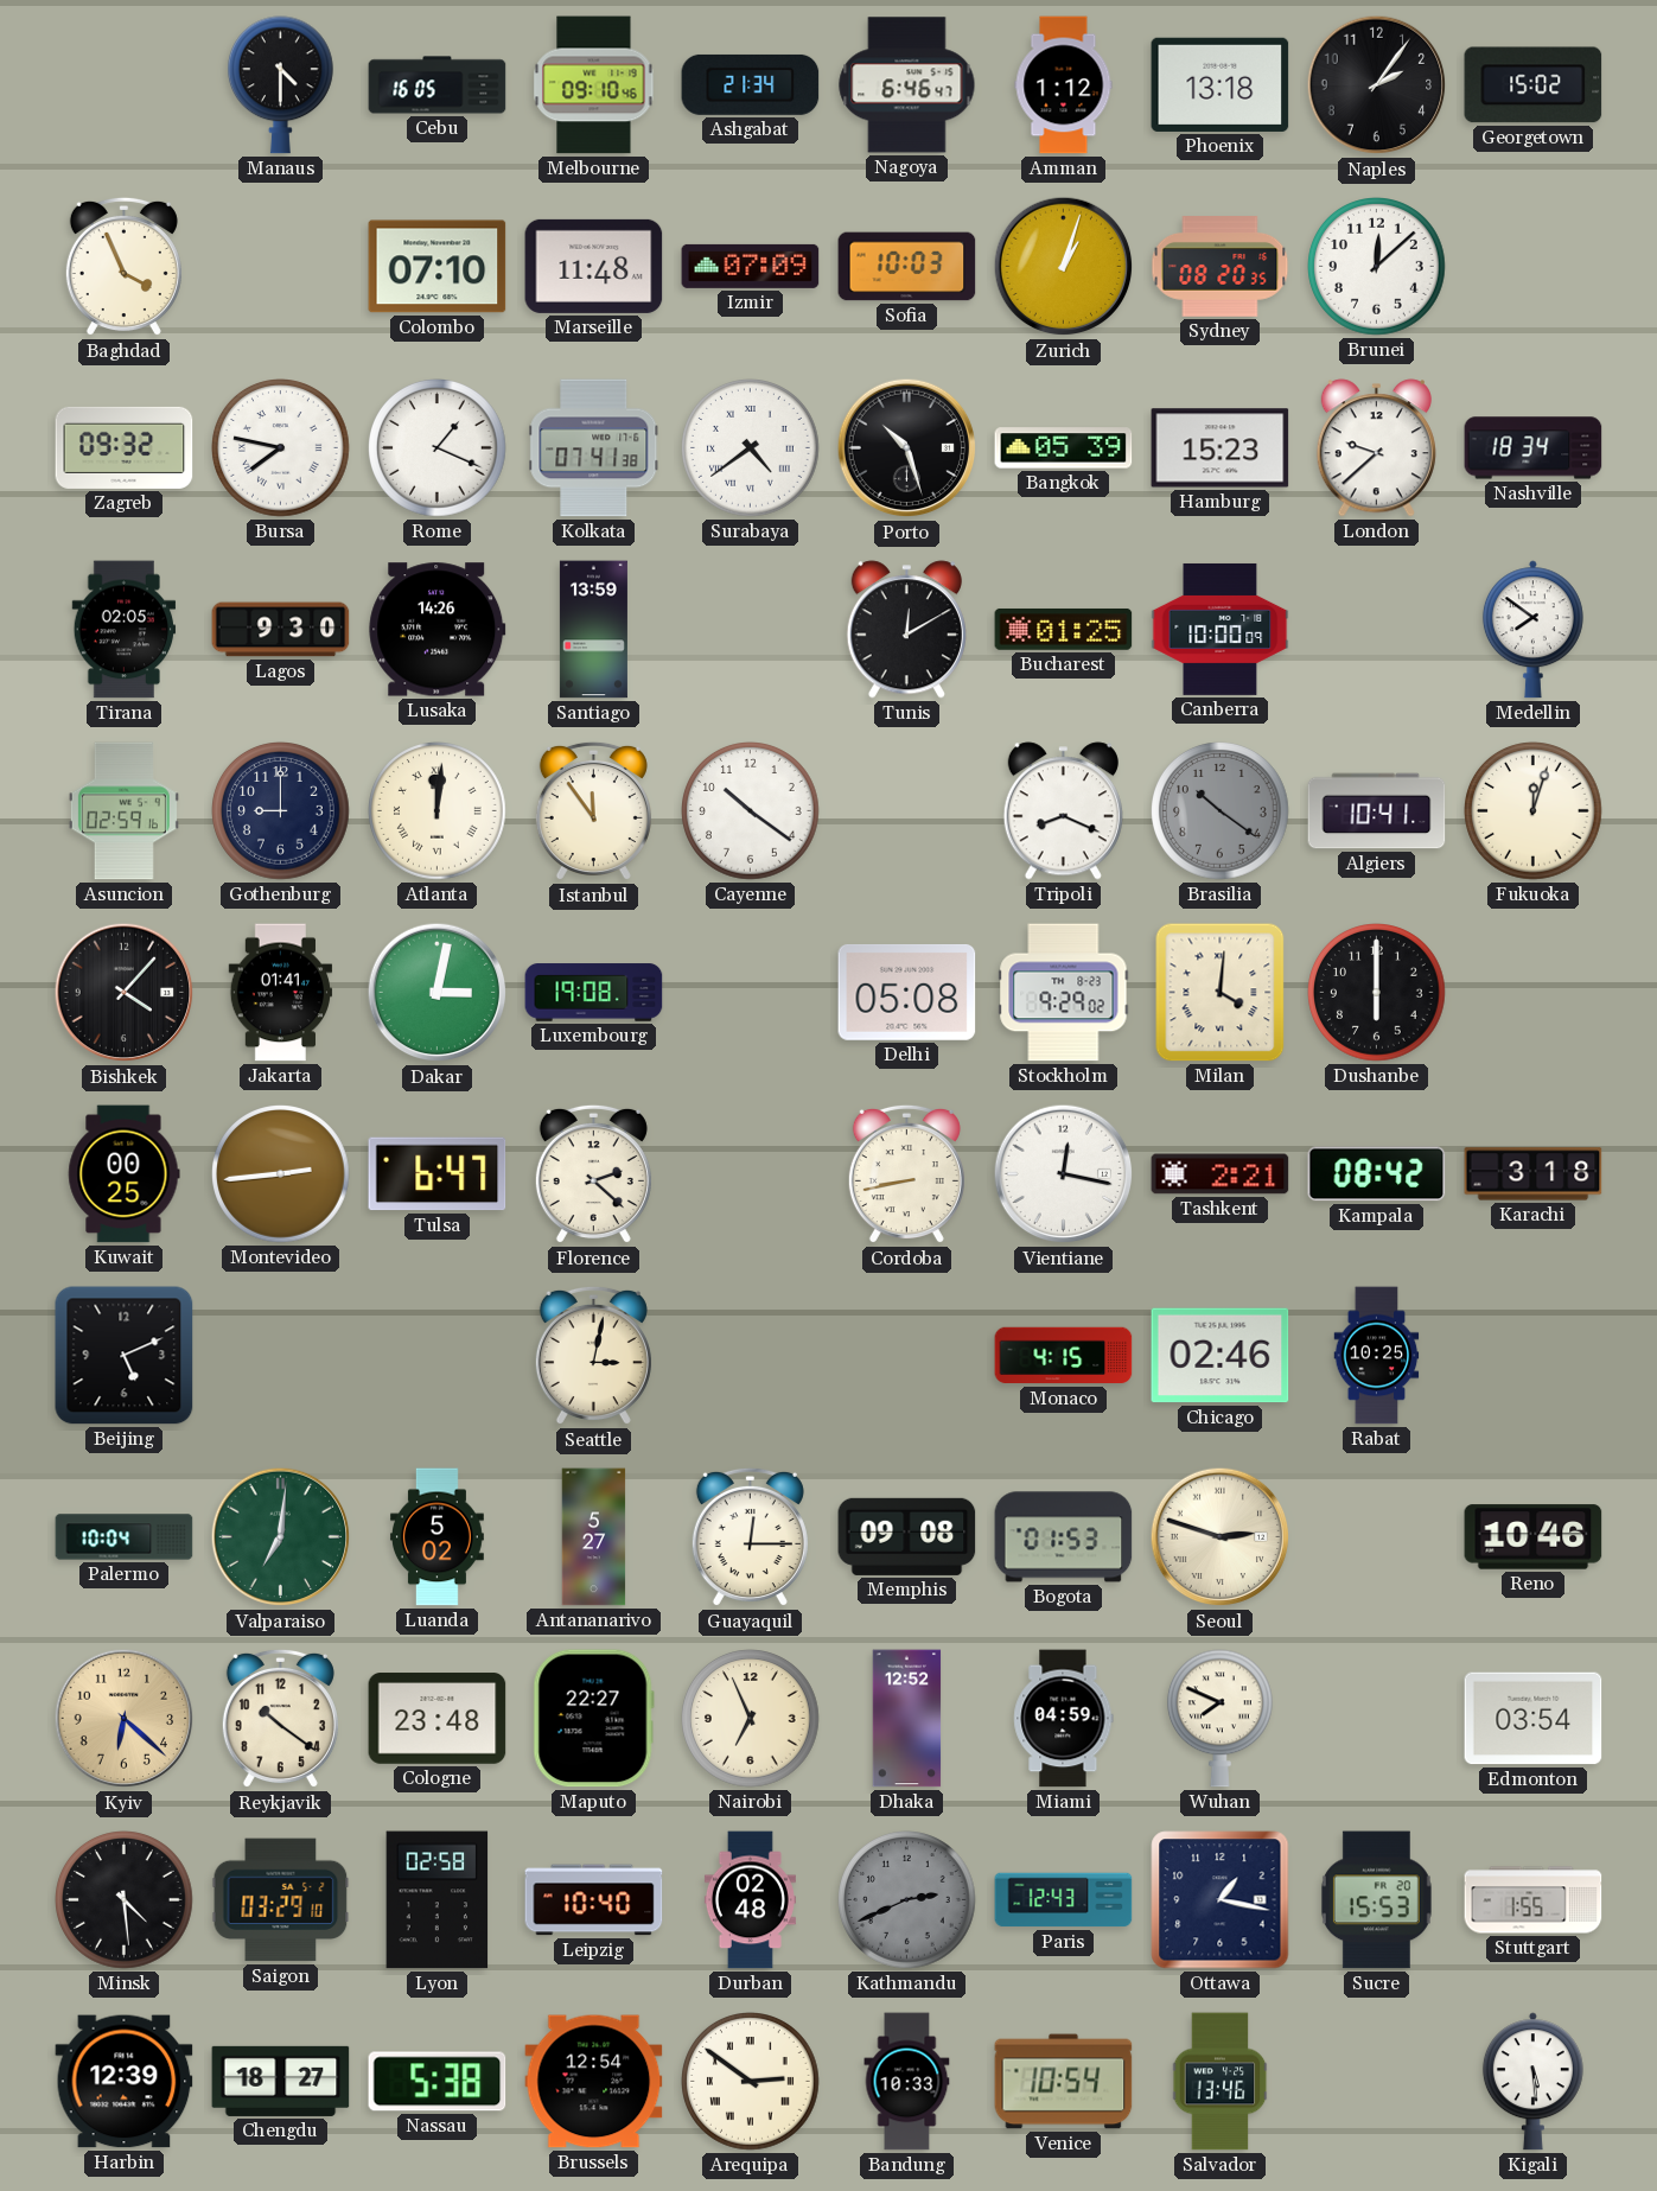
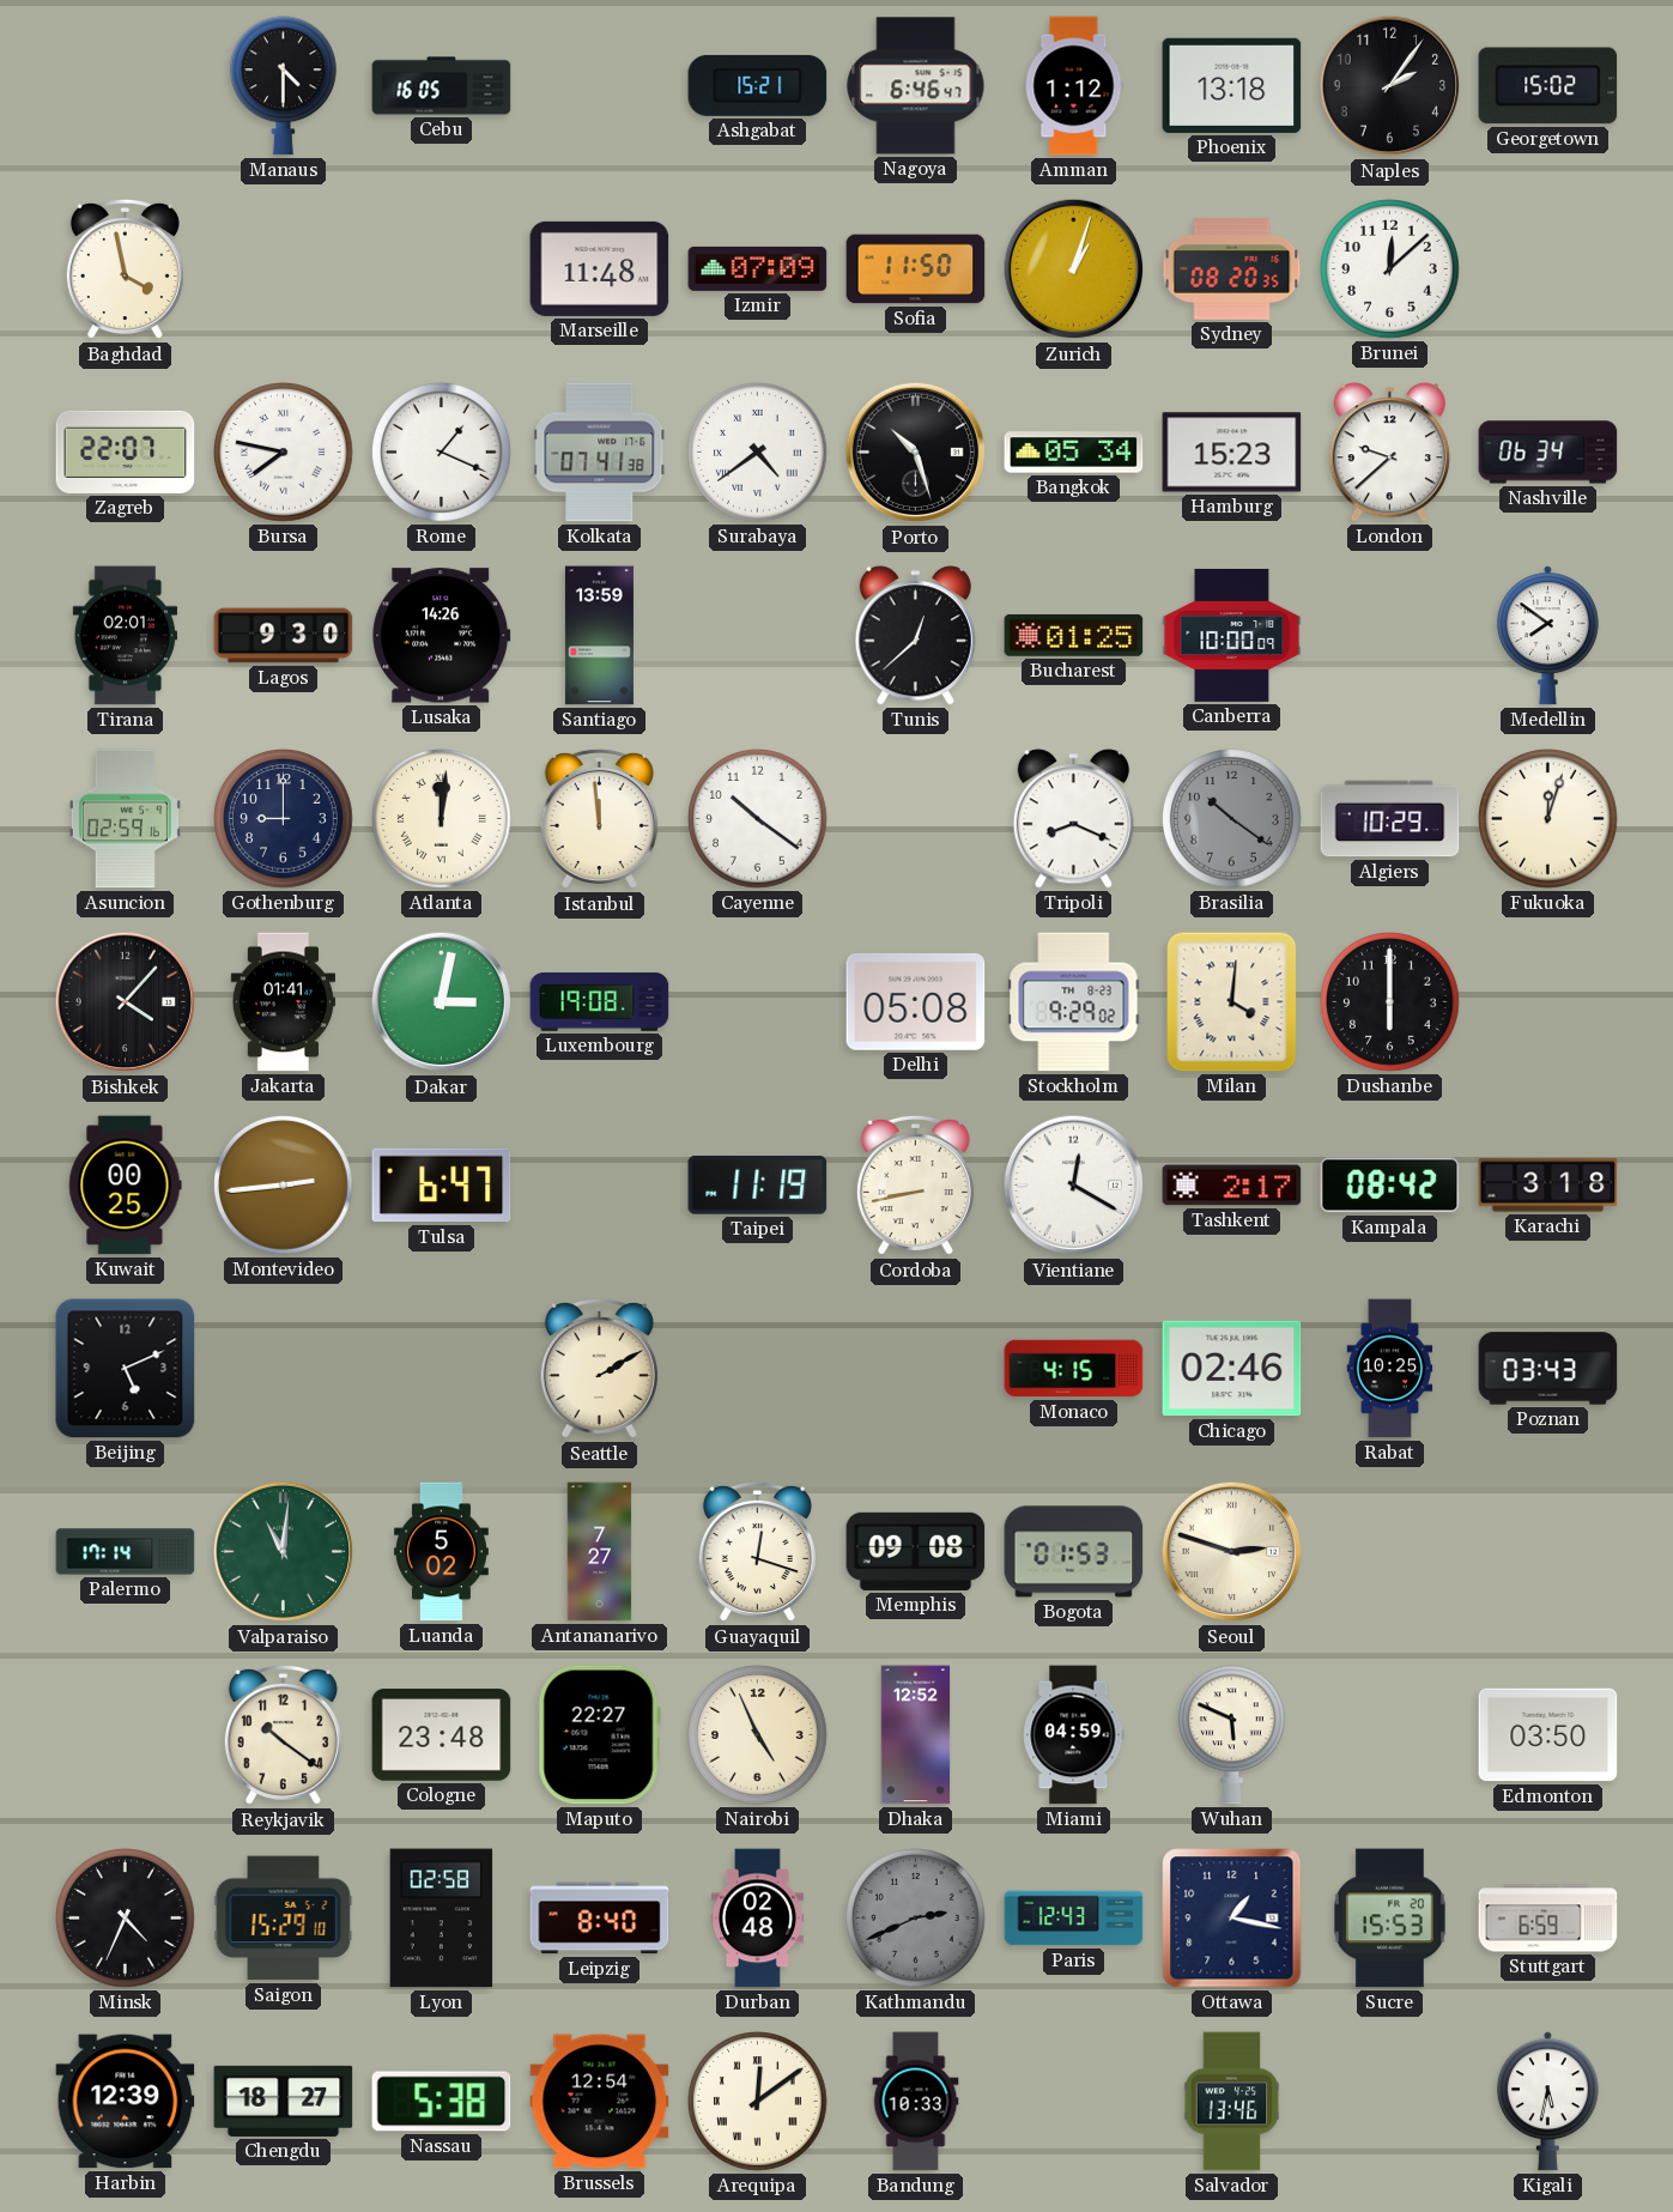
Melbourne: 09:10 -> none (594, 85)
Ashgabat: 21:34 -> 15:21 (758, 85)
Baghdad: 3:56 -> 3:58 (125, 269)
Colombo: 07:10 -> none (438, 267)
Sofia: 10:03 -> 11:50 (916, 269)
Zagreb: 09:32 -> 22:07 (126, 452)
Bangkok: 05:39 -> 05:34 (1074, 453)
Nashville: 18:34 -> 06:34 (1548, 453)
Tirana: 02:05 -> 02:01 (126, 636)
Tunis: 12:10 -> 12:38 (915, 636)
Istanbul: 11:54 -> 11:59 (599, 819)
Algiers: 10:41 -> 10:29 (1390, 819)
Florence: 2:22 -> none (593, 1174)
Taipei: none -> 11:19 (758, 1186)
Vientiane: 12:17 -> 12:20 (1074, 1186)
Tashkent: 2:21 -> 2:17 (1232, 1186)
Seattle: 3:02 -> 2:10 (599, 1369)
Poznan: none -> 03:43 (1548, 1369)
Palermo: 10:04 -> 17:14 (126, 1552)
Valparaiso: 7:01 -> 11:01 (284, 1552)
Antananarivo: 5:27 -> 7:27 (600, 1552)
Guayaquil: 12:15 -> 12:18 (757, 1552)
Reno: 10:46 -> none (1534, 1537)
Kyiv: 6:22 -> none (125, 1719)
Nairobi: 6:56 -> 4:56 (758, 1735)
Wuhan: 7:49 -> 5:49 (1231, 1735)
Edmonton: 03:54 -> 03:50 (1548, 1735)
Minsk: 4:29 -> 4:34 (126, 1919)
Saigon: 03:29 -> 15:29 (284, 1919)
Leipzig: 10:40 -> 8:40 (600, 1919)
Stuttgart: 1:55 -> 6:59 (1548, 1919)
Arequipa: 2:51 -> 12:09 (758, 2102)
Venice: 10:54 -> none (1064, 2082)
Kigali: 5:29 -> 5:32 (1547, 2102)
